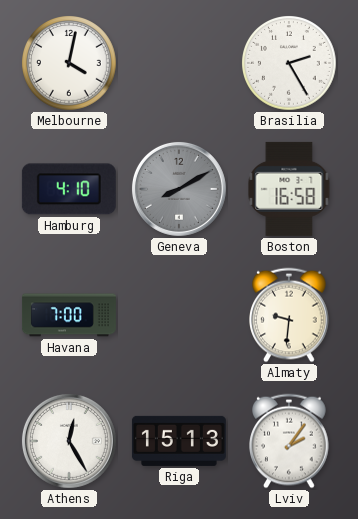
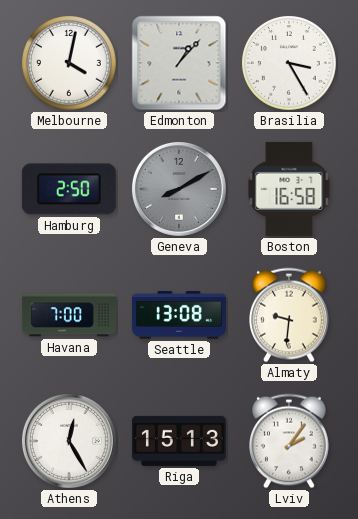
Edmonton: none -> 1:07 (179, 63)
Brasilia: 2:25 -> 3:25 (290, 64)
Hamburg: 4:10 -> 2:50 (69, 189)
Seattle: none -> 13:08 (179, 315)
